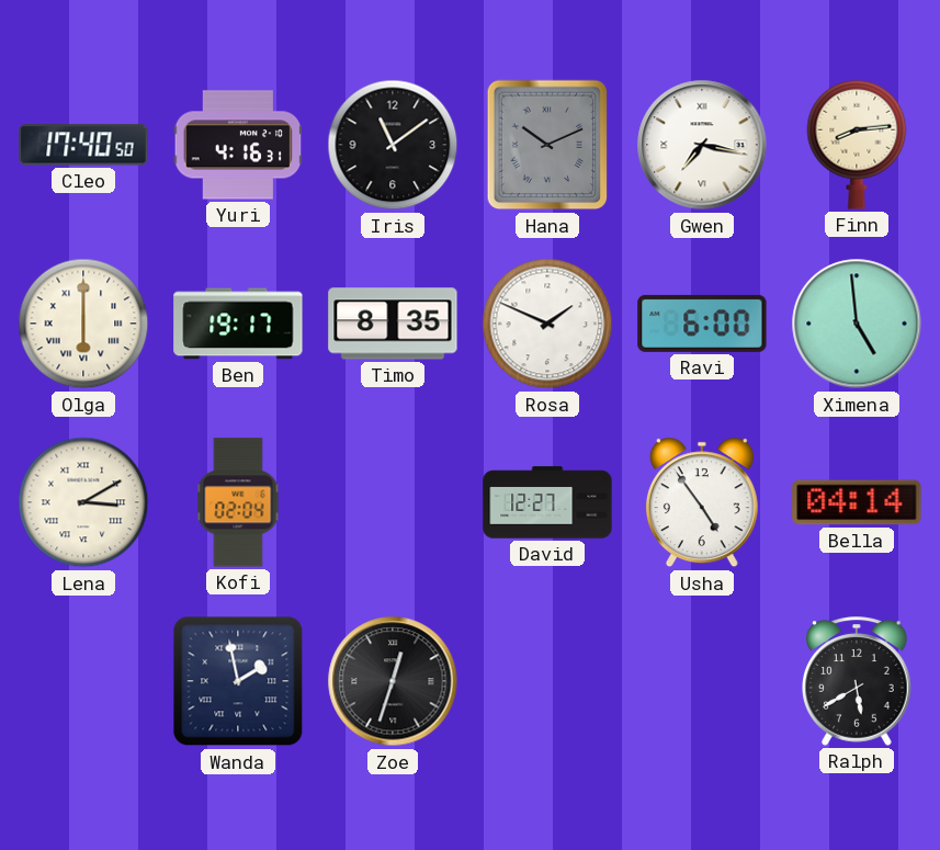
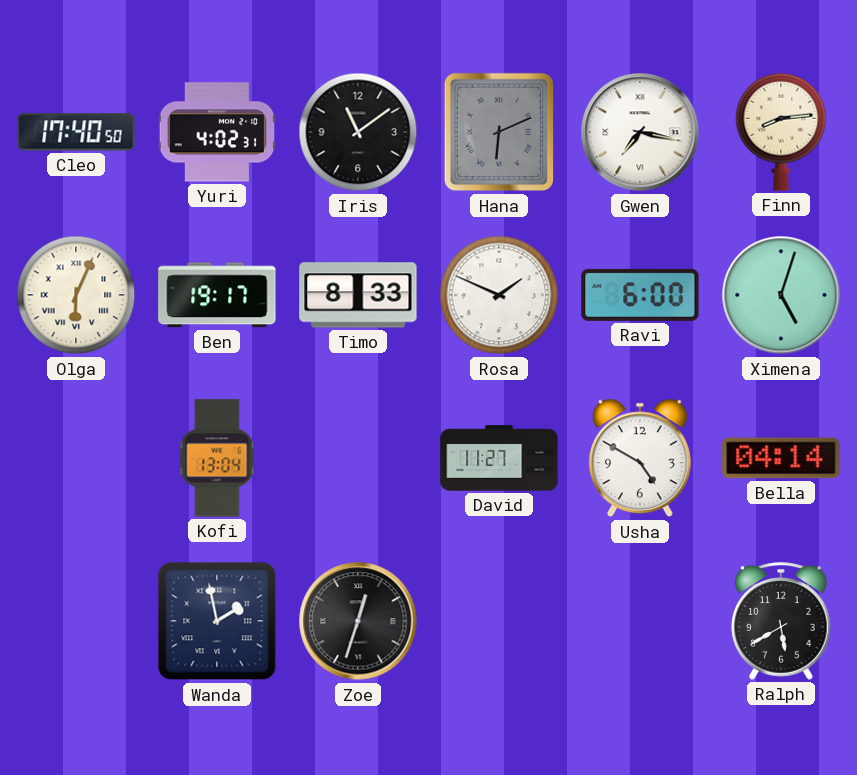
Yuri: 4:16 -> 4:02 (217, 132)
Hana: 10:11 -> 6:11 (499, 132)
Olga: 6:00 -> 6:04 (76, 295)
Timo: 8:35 -> 8:33 (358, 295)
Ximena: 4:59 -> 5:03 (781, 295)
Lena: 3:10 -> none (83, 502)
Kofi: 02:04 -> 13:04 (217, 458)
David: 12:27 -> 11:27 (499, 458)
Usha: 4:54 -> 4:50 (640, 458)
